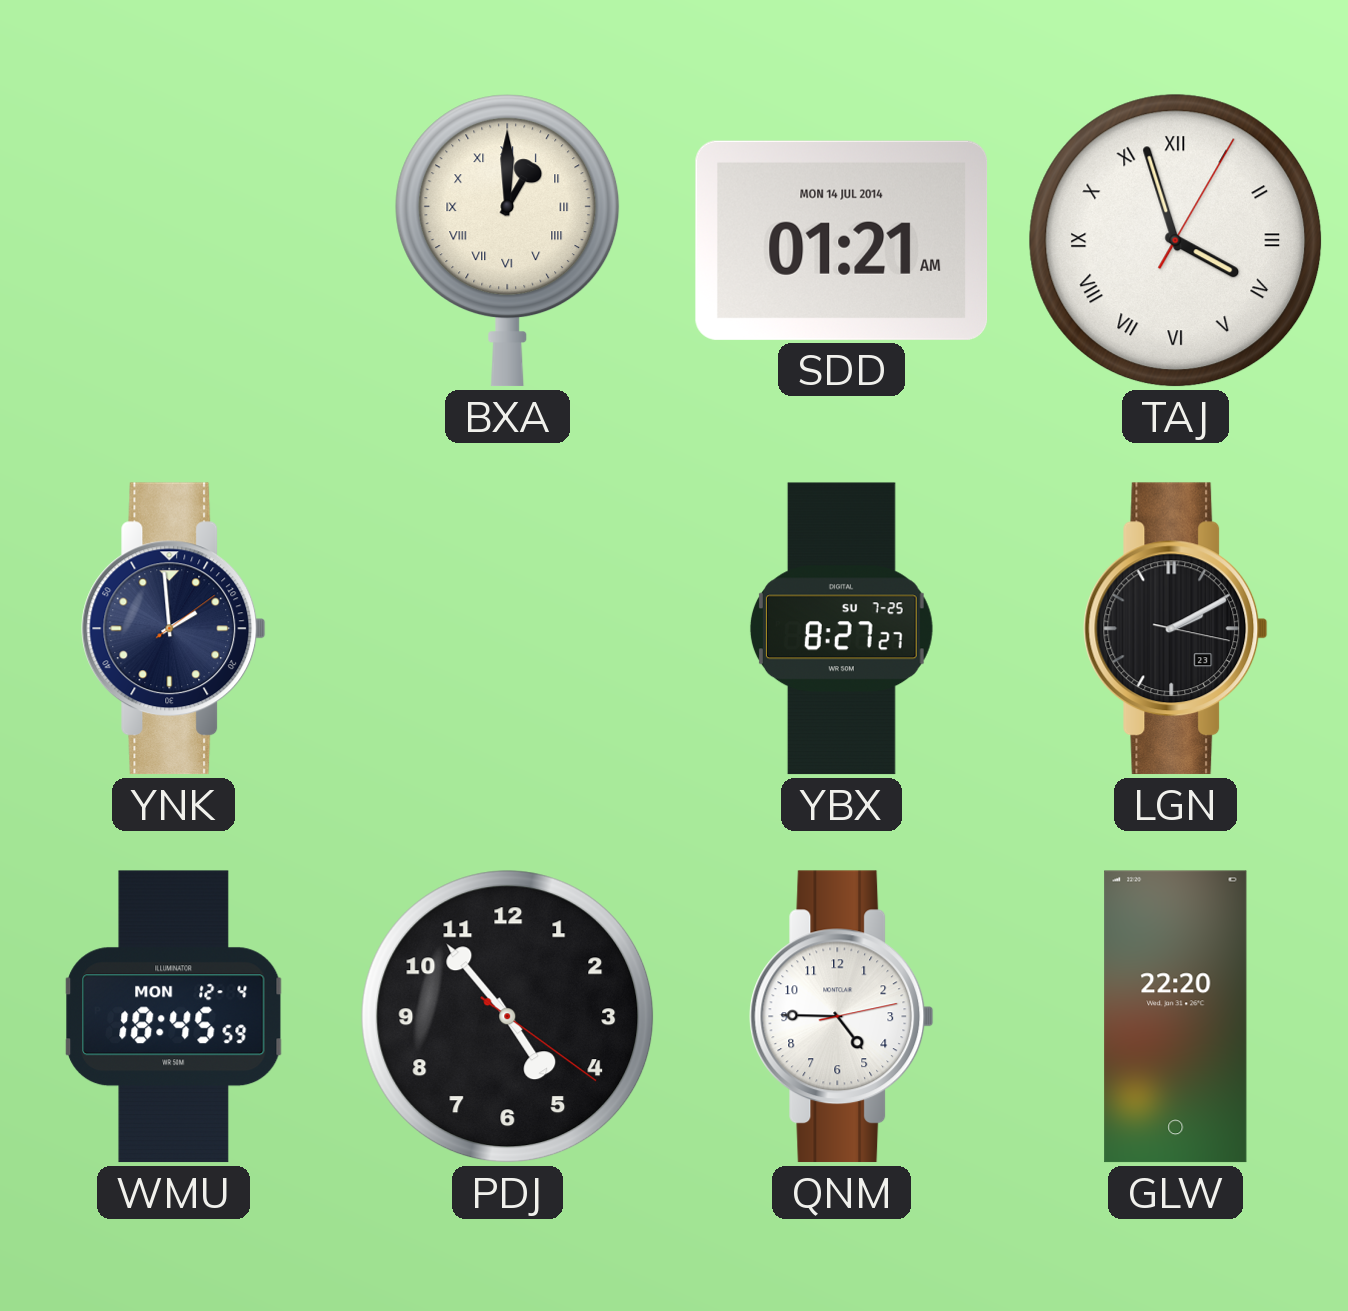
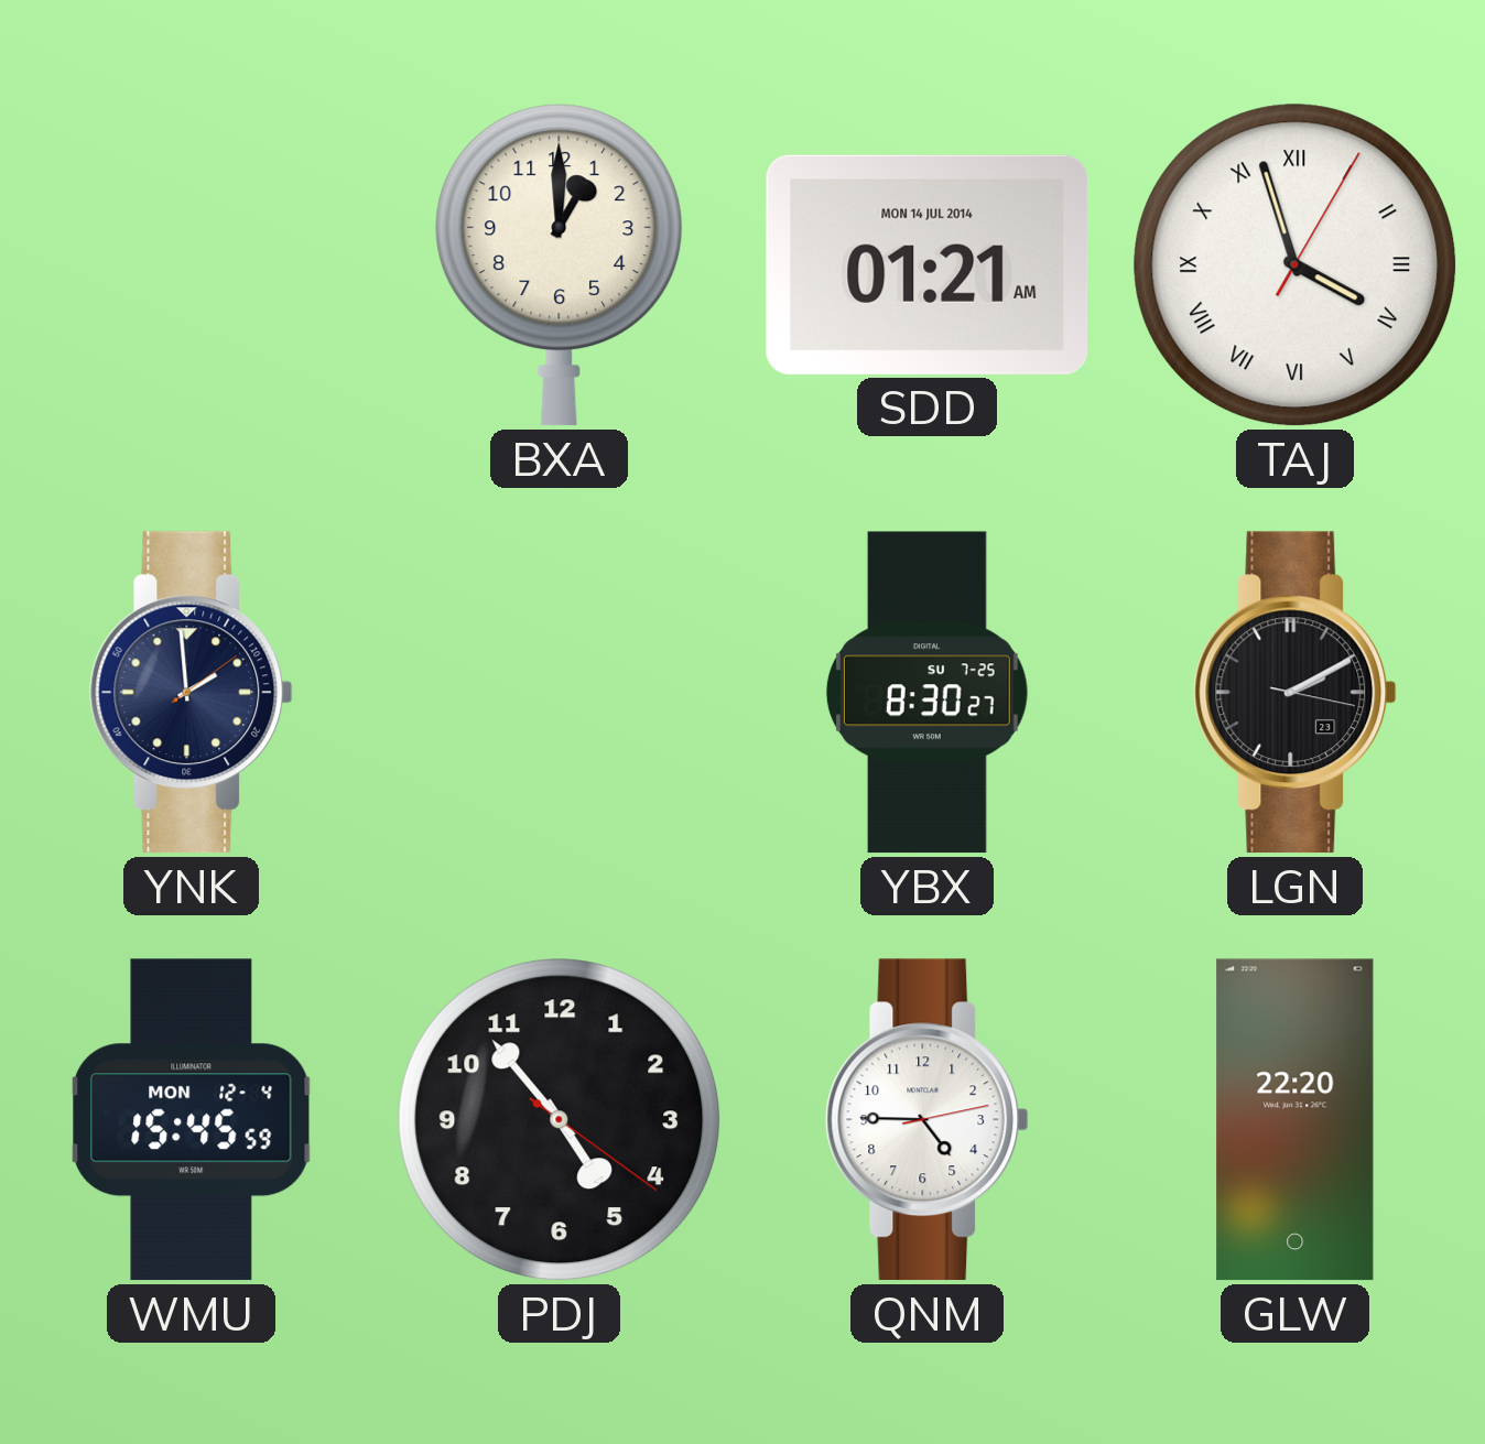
BXA numerals: Roman -> Arabic (560, 265)
YBX: 8:27 -> 8:30 (926, 693)
WMU: 18:45 -> 15:45 (192, 1120)
